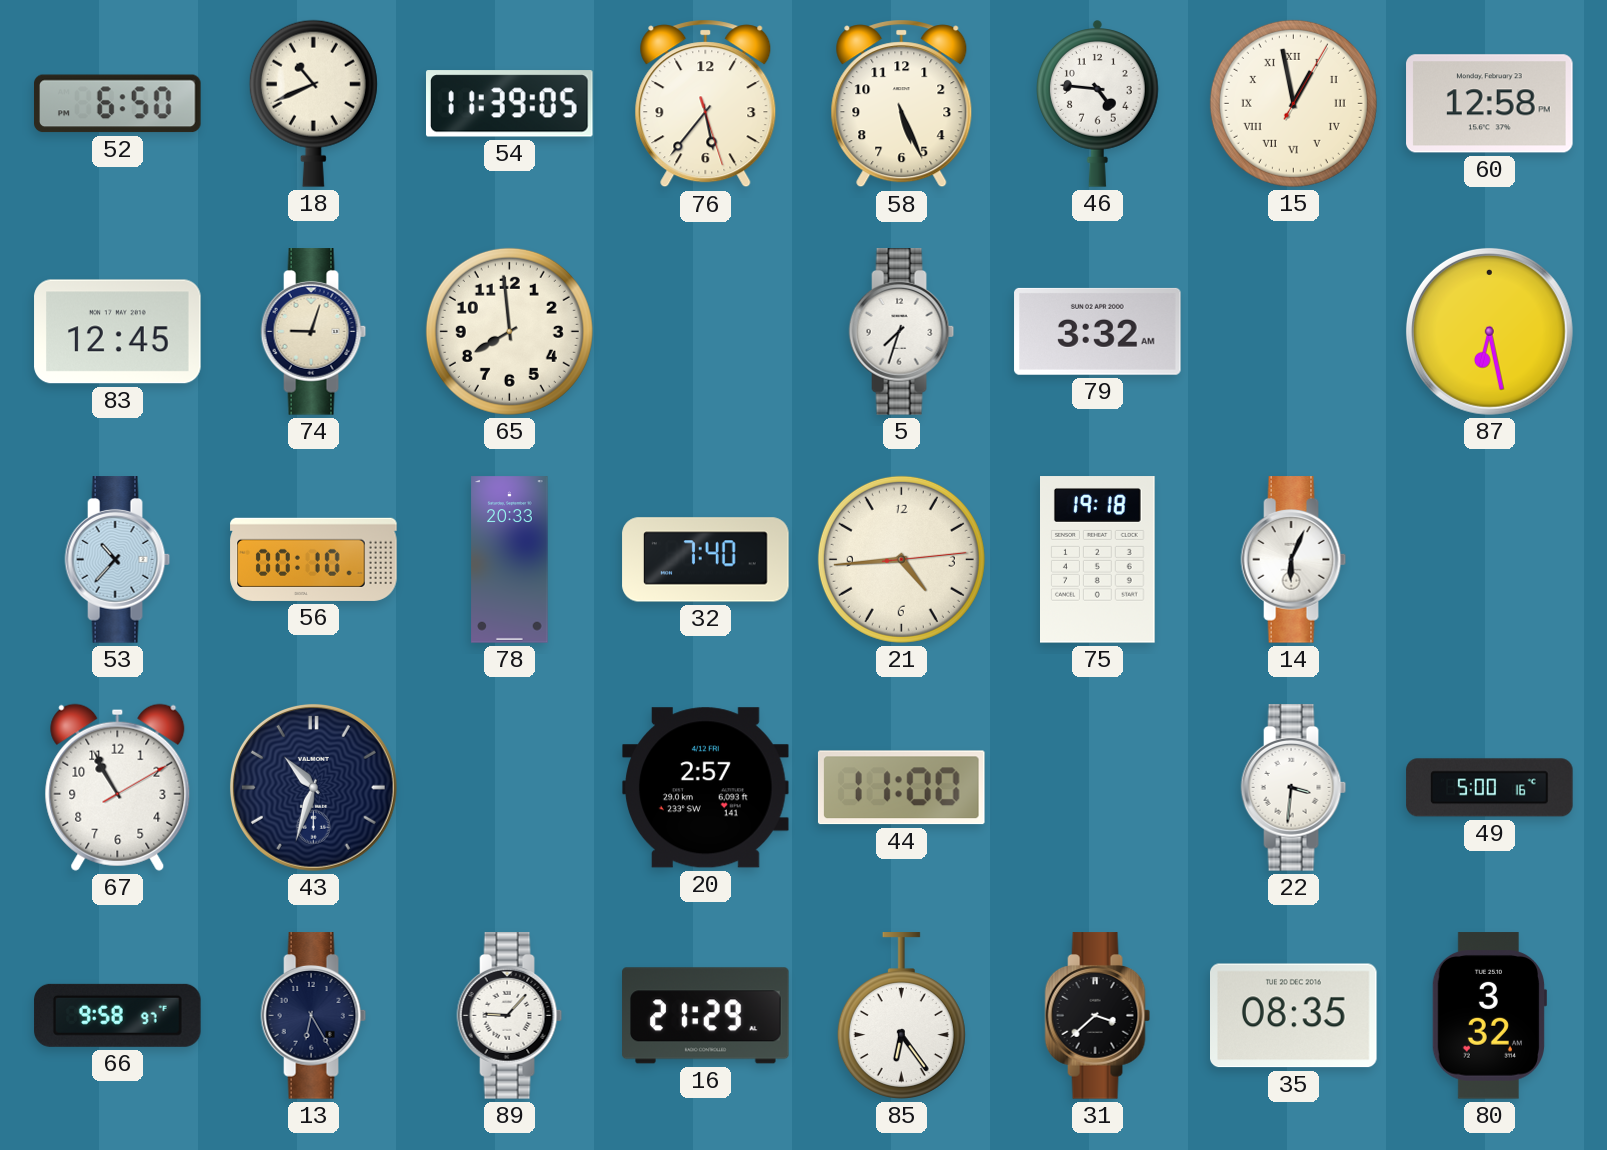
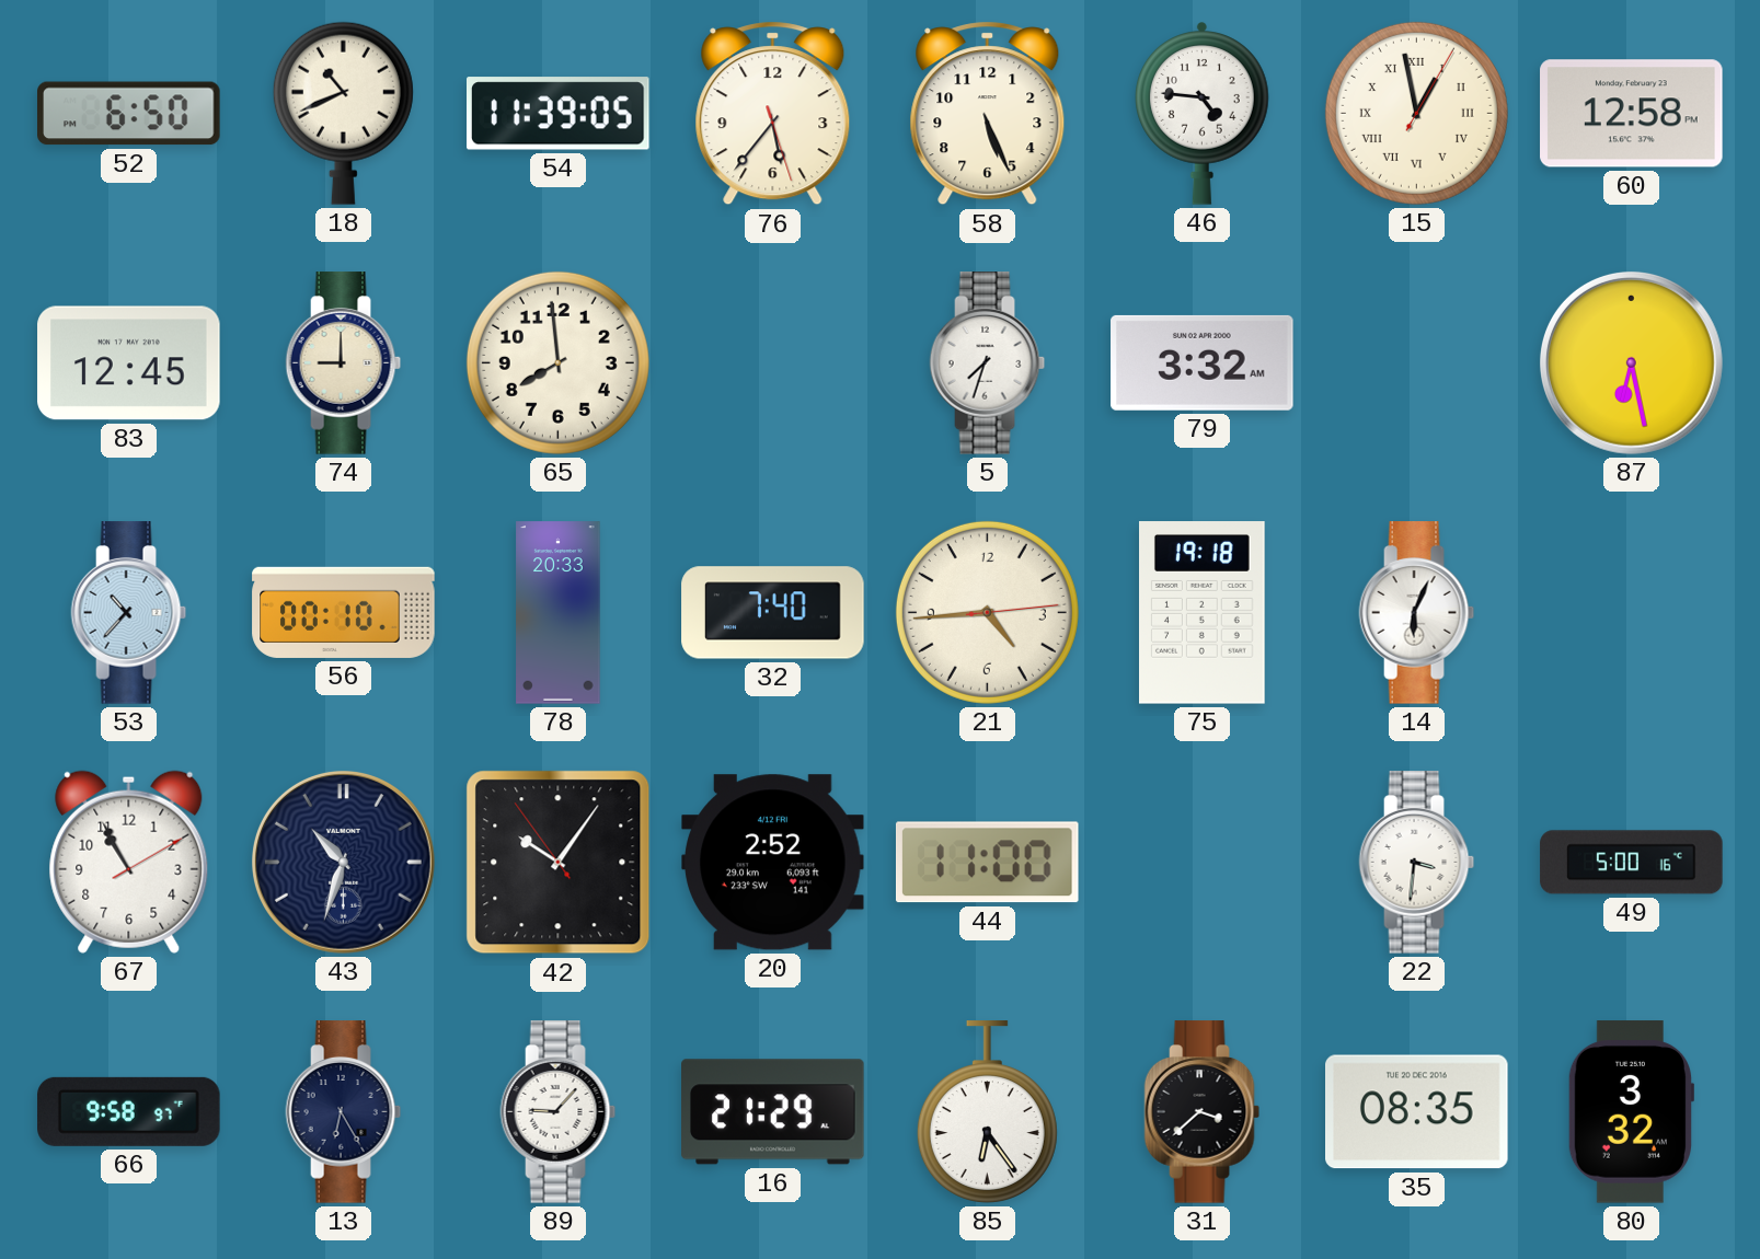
74: 9:03 -> 9:00 (344, 363)
42: none -> 10:05 (559, 863)
20: 2:57 -> 2:52 (773, 863)
